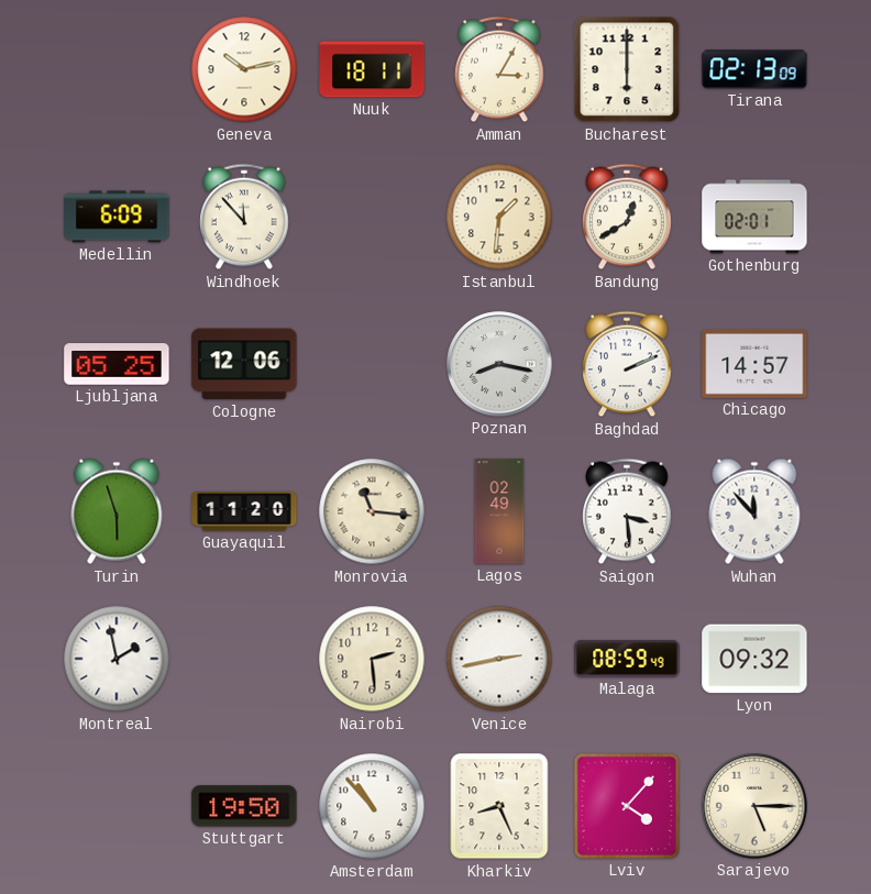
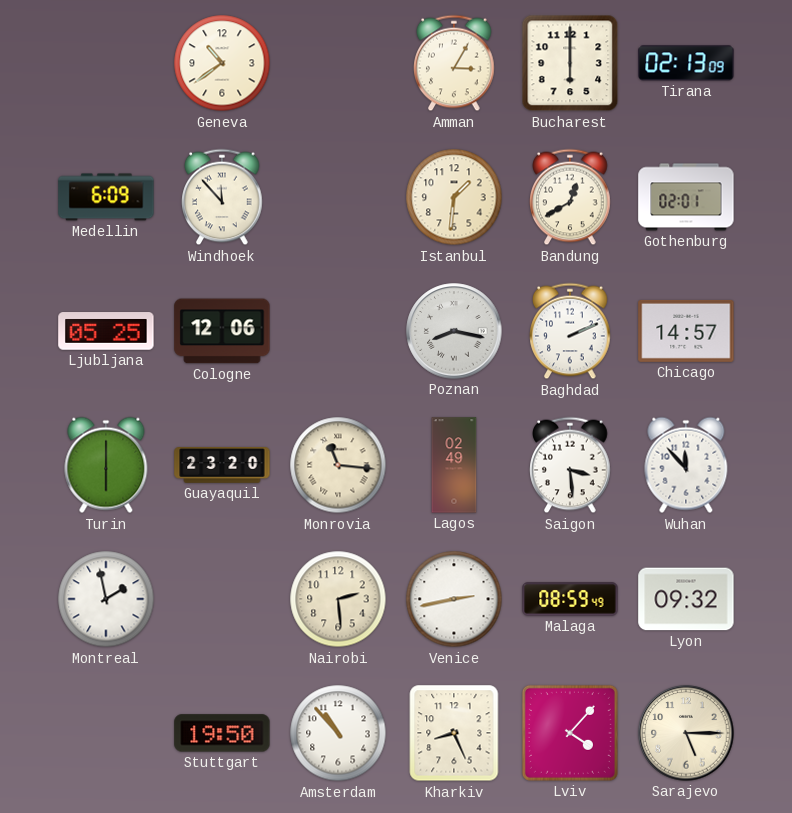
Geneva: 10:13 -> 10:39 (222, 63)
Nuuk: 18:11 -> none (372, 69)
Turin: 5:57 -> 6:00 (106, 465)
Guayaquil: 11:20 -> 23:20 (222, 466)
